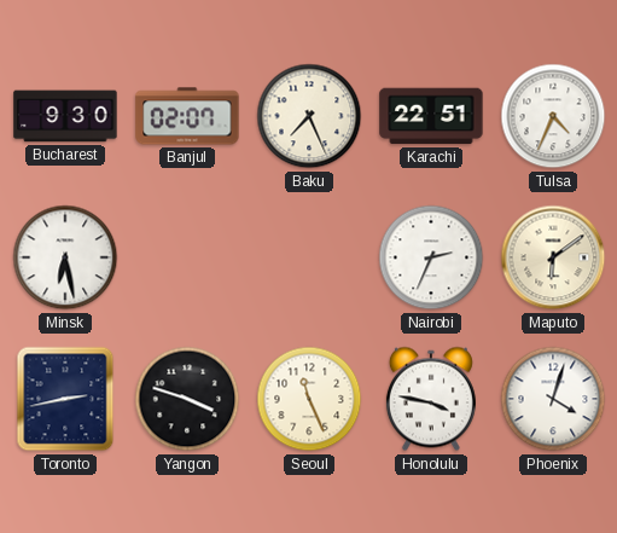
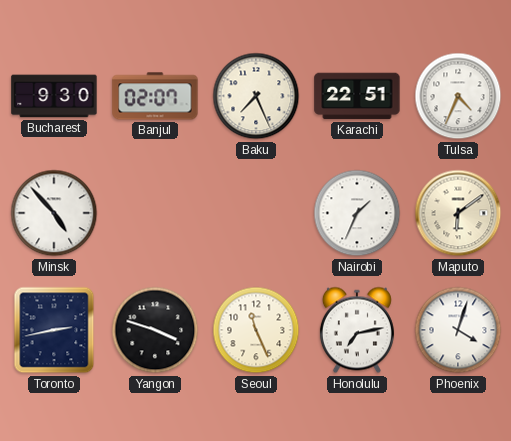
Minsk: 6:28 -> 4:53 (54, 213)
Nairobi: 2:34 -> 1:34 (357, 213)
Honolulu: 3:47 -> 7:13 (357, 330)
